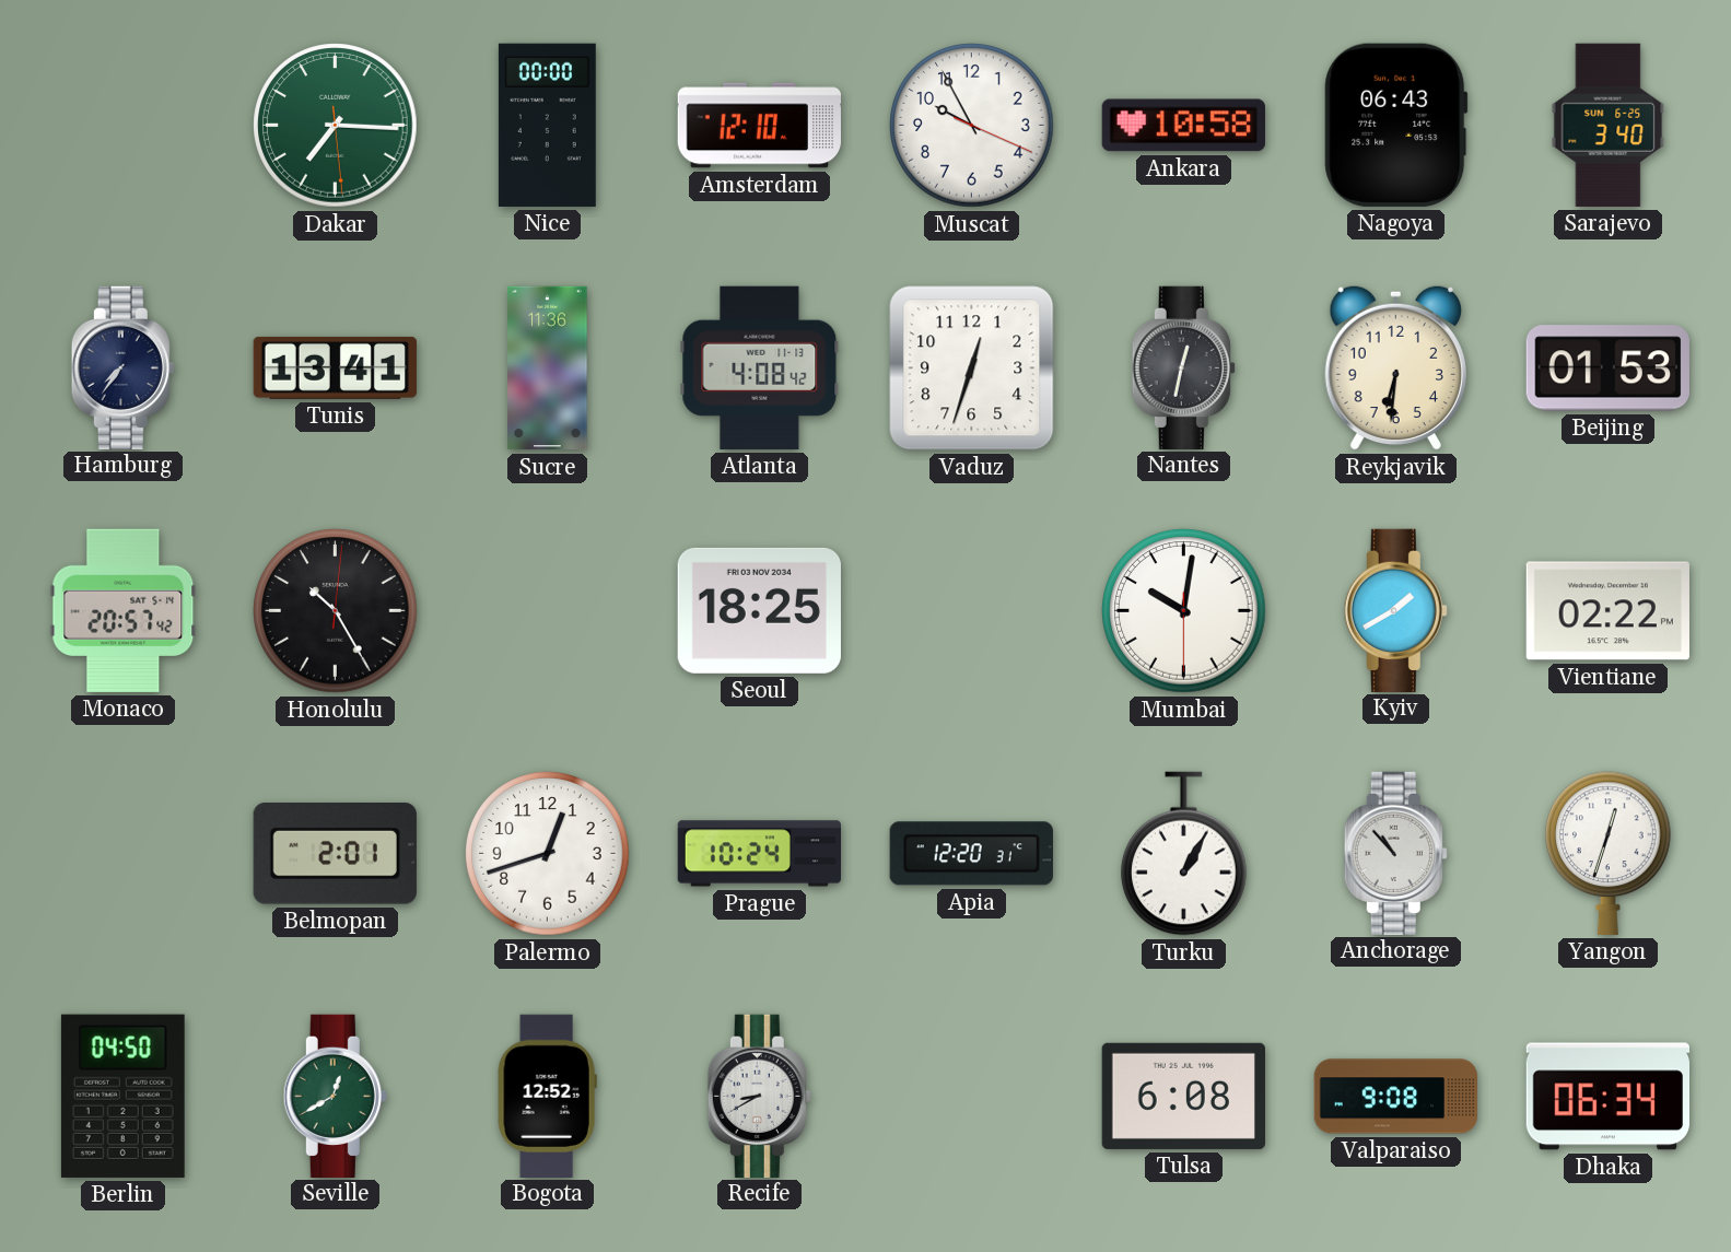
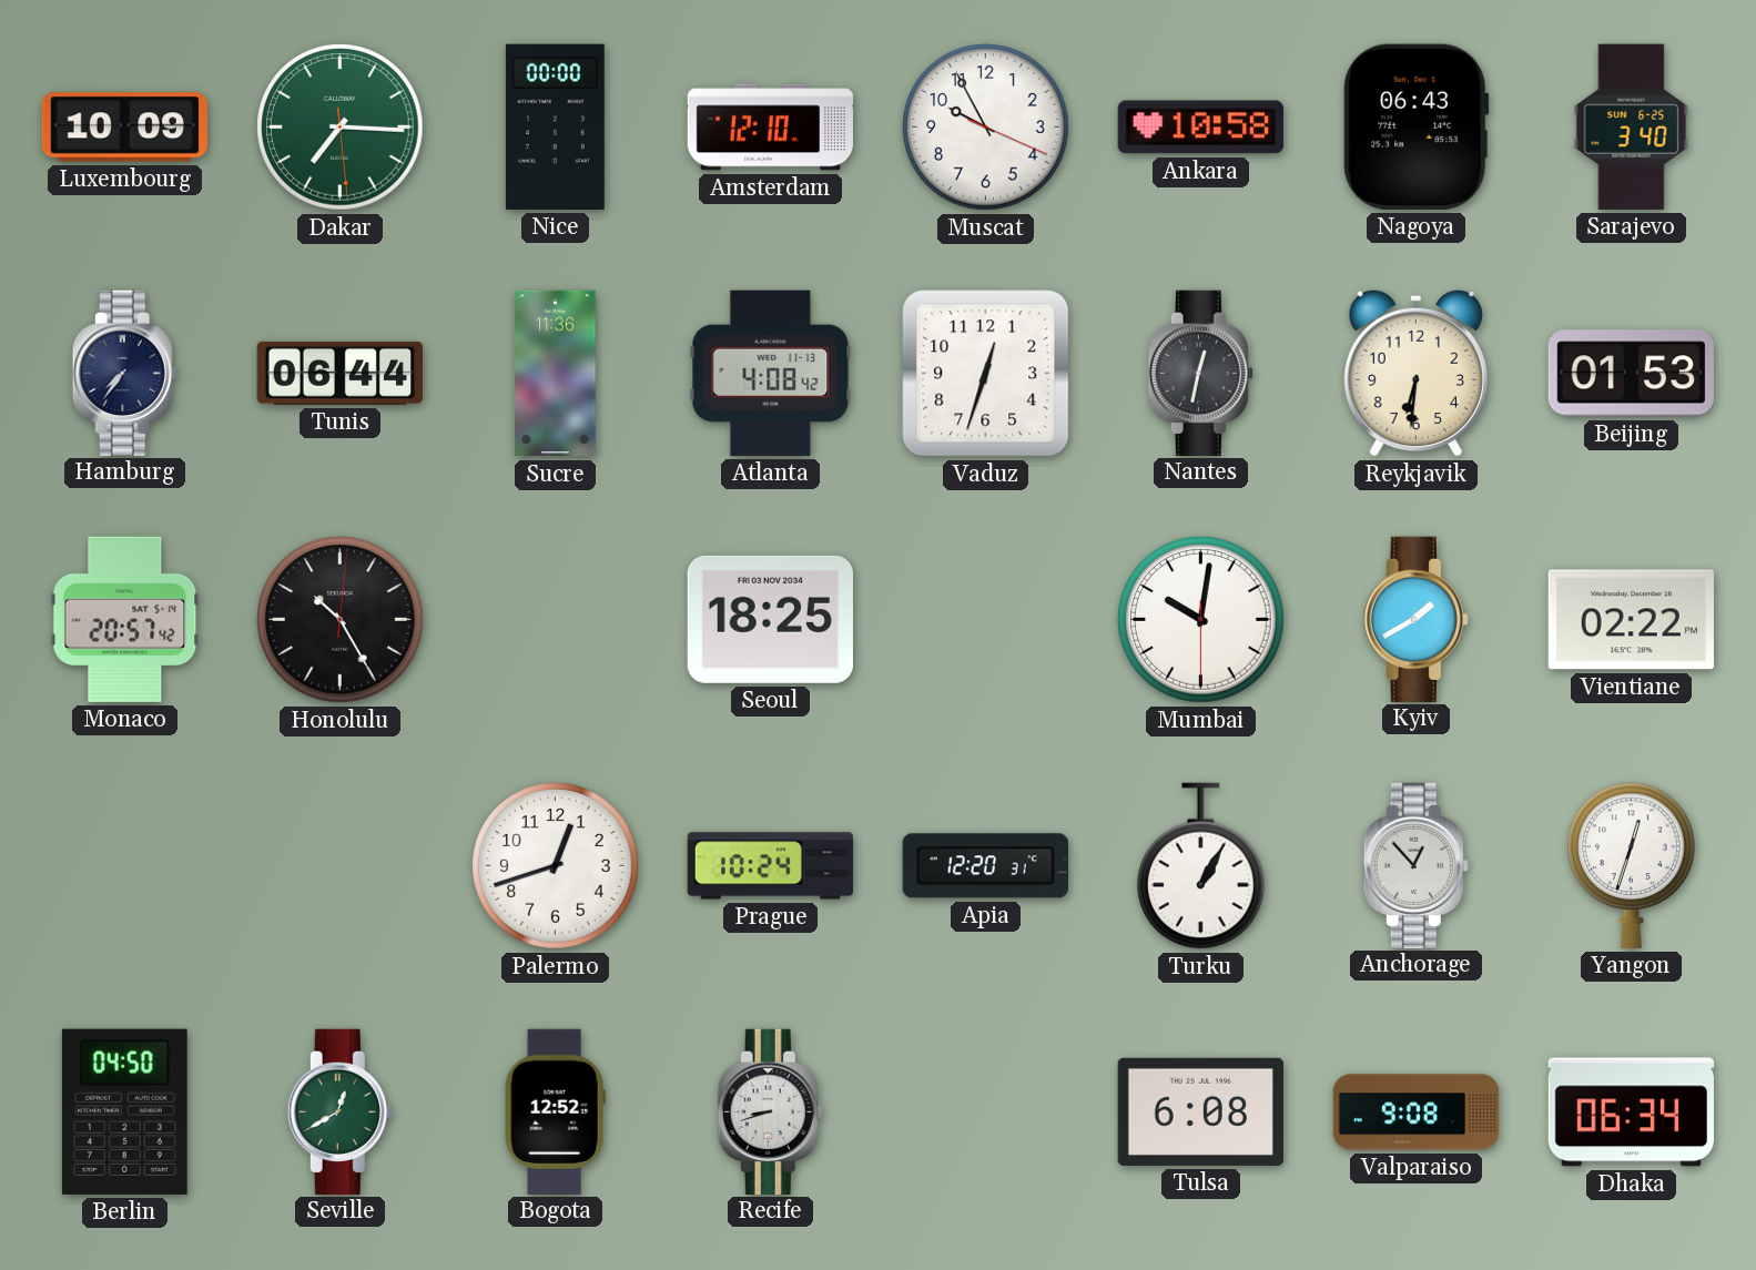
Luxembourg: none -> 10:09 (124, 128)
Tunis: 13:41 -> 06:44 (339, 373)
Belmopan: 2:01 -> none (335, 854)
Anchorage: 10:53 -> 12:53 (1415, 865)
Recife: 8:40 -> 8:42 (770, 1111)
